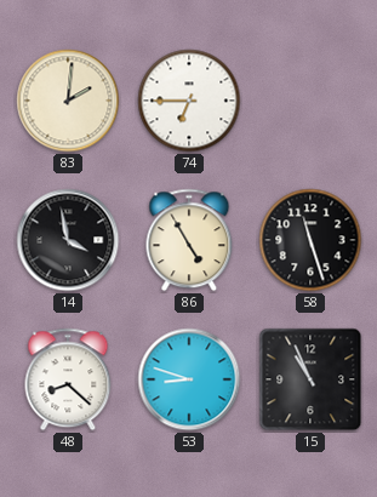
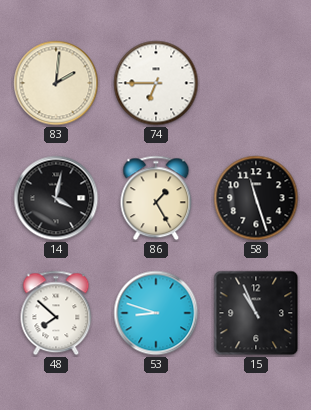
14: 3:58 -> 4:02 (56, 198)
86: 4:55 -> 1:25 (156, 198)
48: 8:22 -> 7:52 (56, 313)
